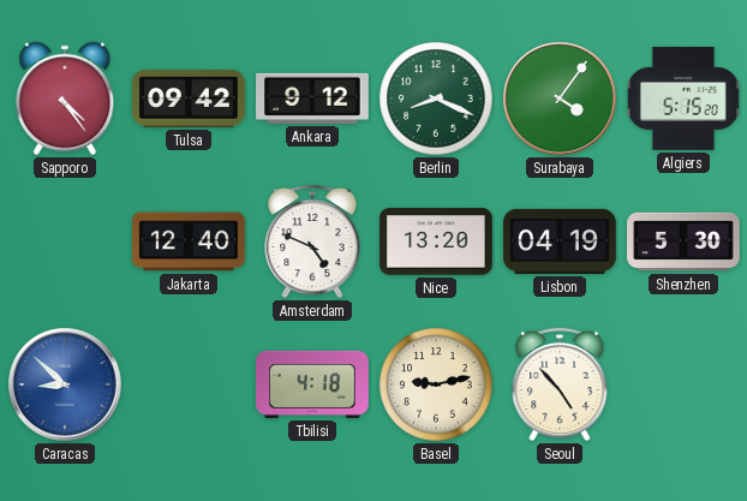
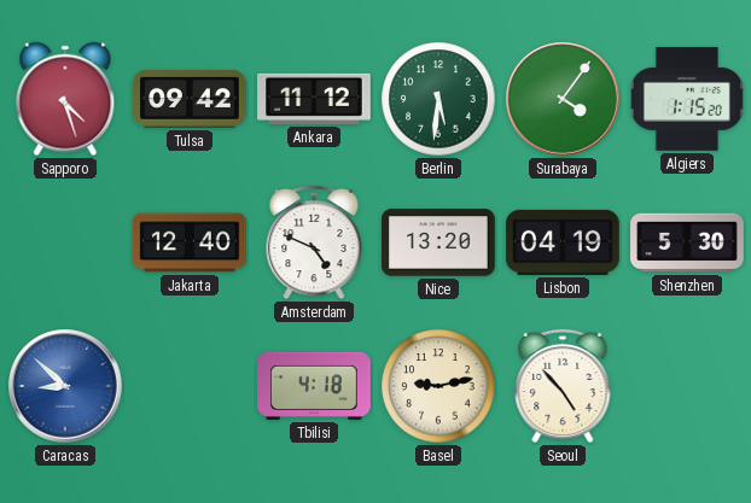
Sapporo: 4:24 -> 4:27 (65, 99)
Ankara: 9:12 -> 11:12 (314, 99)
Berlin: 8:19 -> 5:31 (438, 99)
Algiers: 5:15 -> 1:15 (687, 99)
